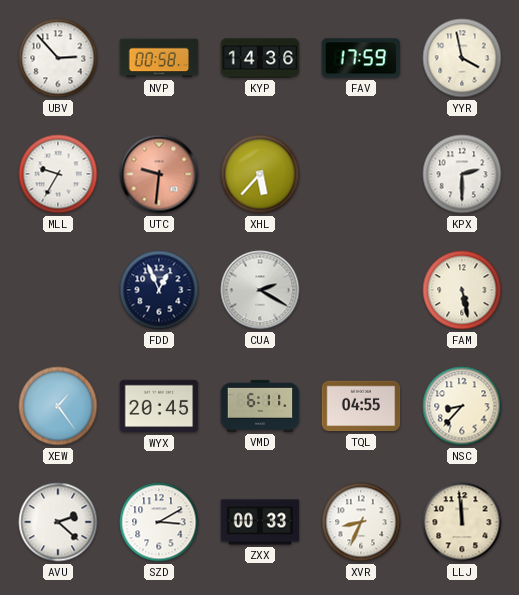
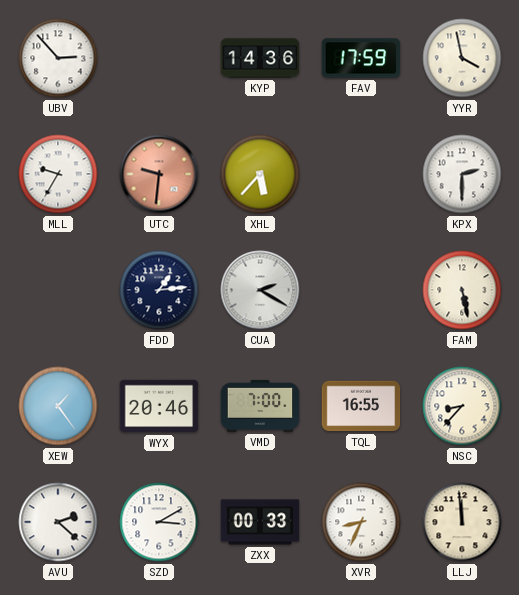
NVP: 00:58 -> none (159, 58)
FDD: 12:56 -> 1:14 (159, 290)
WYX: 20:45 -> 20:46 (159, 406)
VMD: 6:11 -> 7:00 (260, 406)
TQL: 04:55 -> 16:55 (361, 406)
